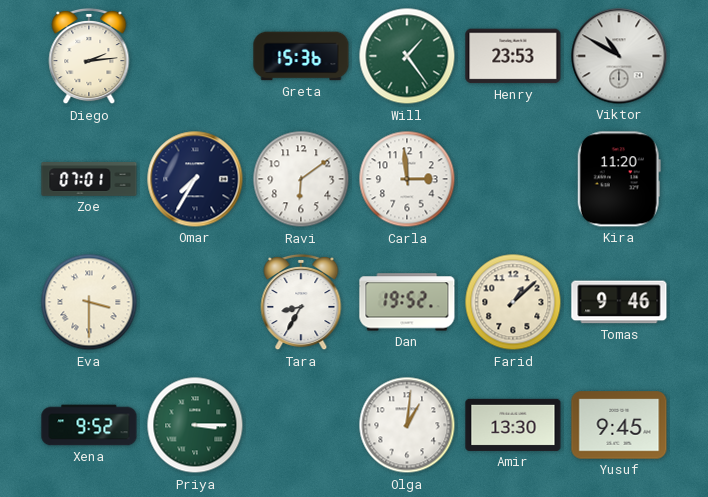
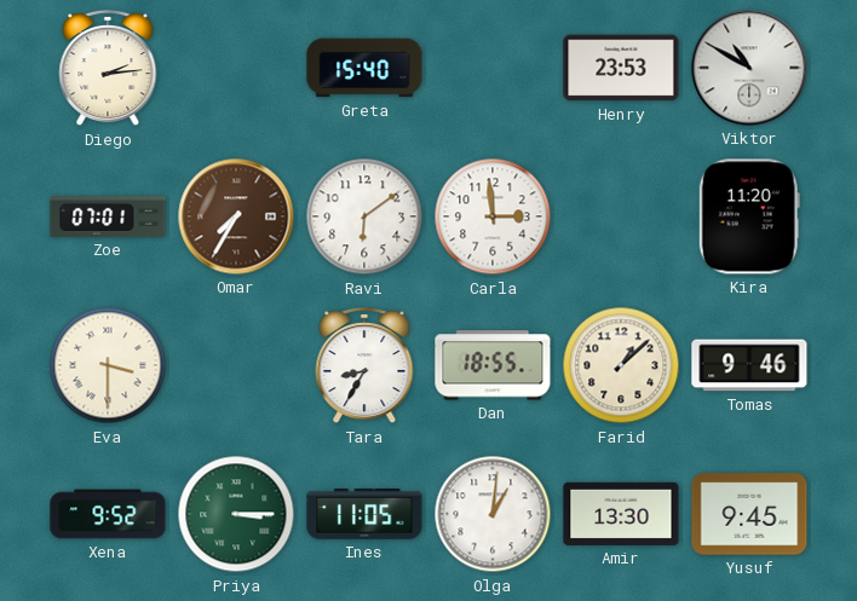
Greta: 15:36 -> 15:40 (364, 68)
Will: 1:24 -> none (407, 56)
Omar dial: navy -> brown (236, 216)
Dan: 19:52 -> 18:55 (493, 365)
Ines: none -> 11:05 (364, 515)
